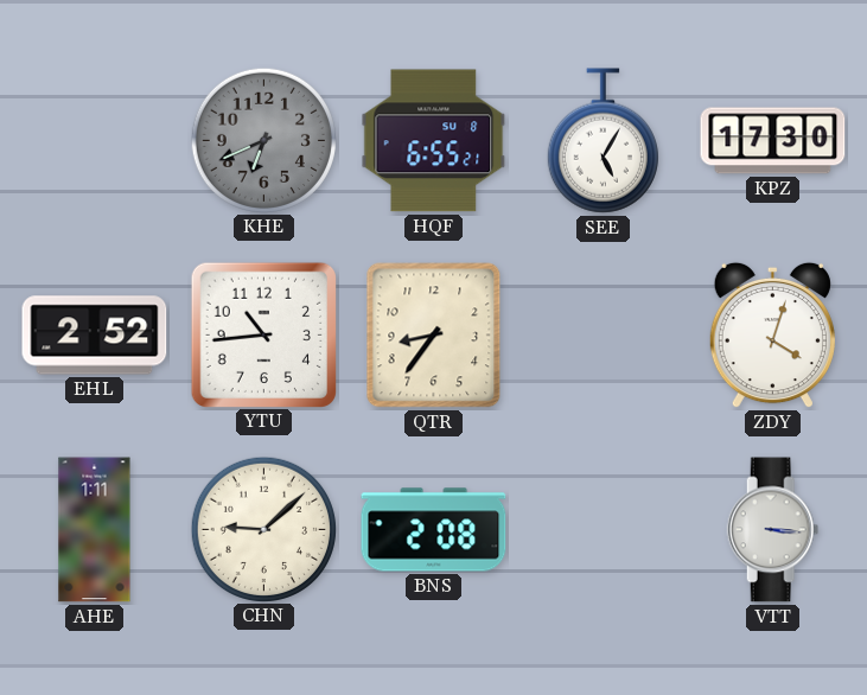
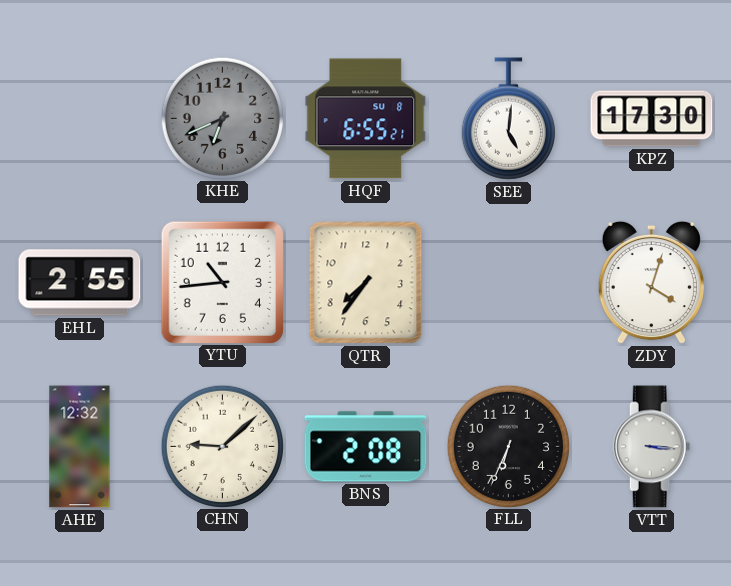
SEE: 5:05 -> 5:01 (508, 119)
EHL: 2:52 -> 2:55 (80, 283)
QTR: 8:36 -> 7:36 (366, 283)
AHE: 1:11 -> 12:32 (80, 447)
FLL: none -> 6:34 (508, 446)
